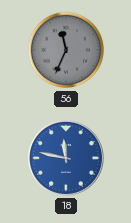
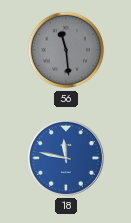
56: 11:34 -> 11:29 (66, 50)
